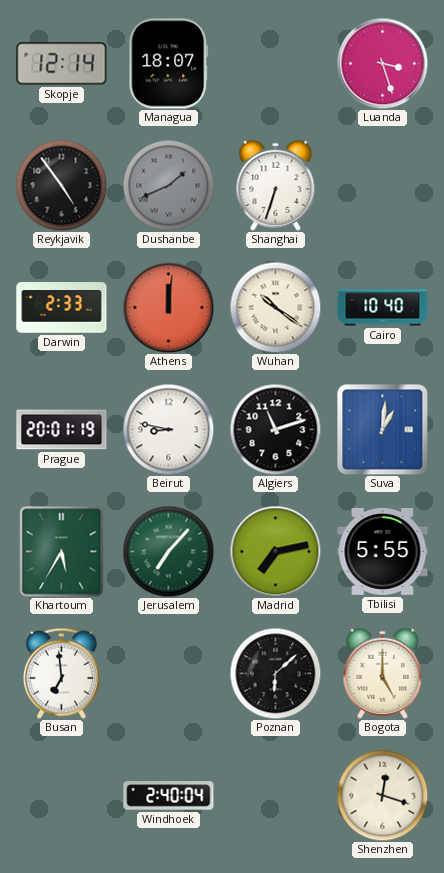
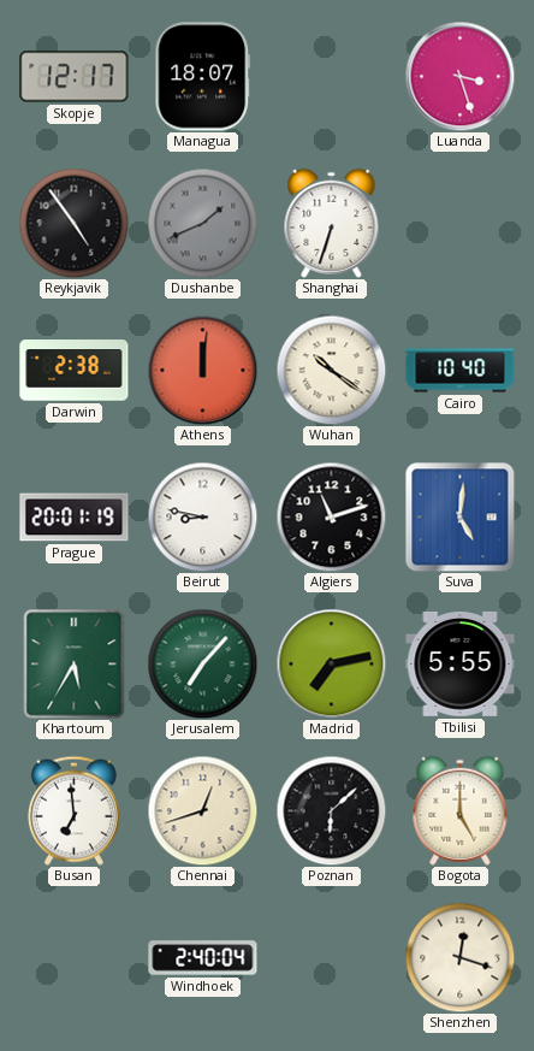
Skopje: 12:14 -> 12:17 (75, 77)
Darwin: 2:33 -> 2:38 (75, 371)
Suva: 1:01 -> 5:01 (459, 516)
Chennai: none -> 12:42 (202, 810)
